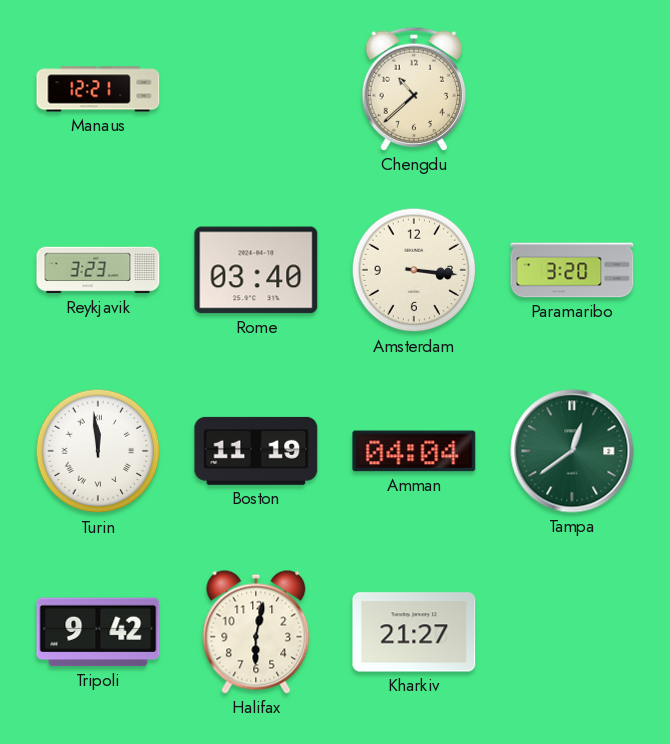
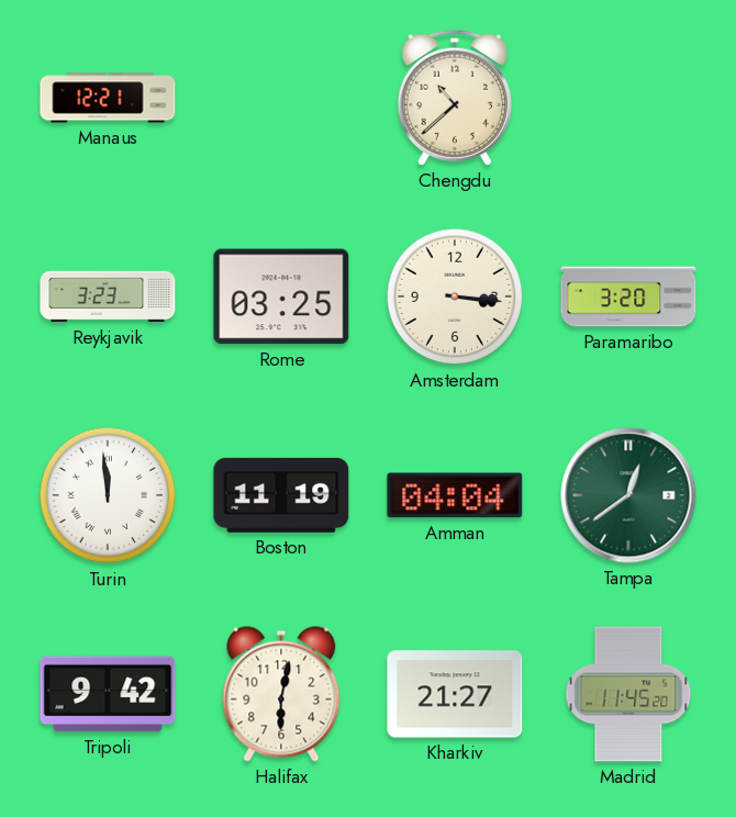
Rome: 03:40 -> 03:25 (281, 296)
Madrid: none -> 11:45 (628, 694)
